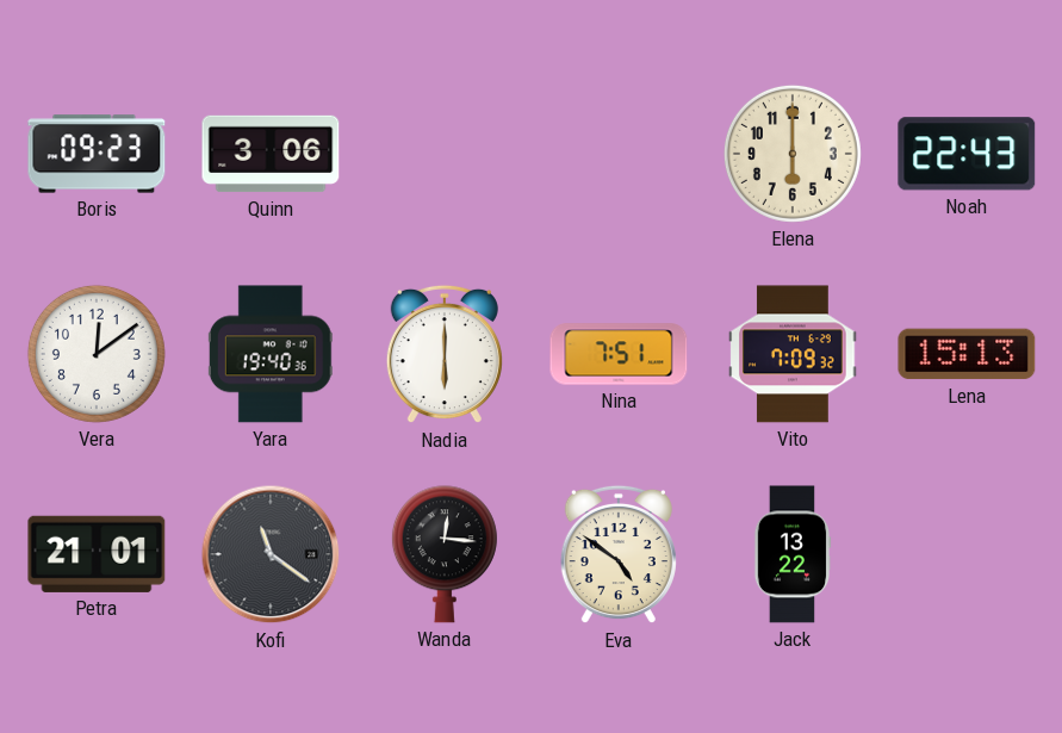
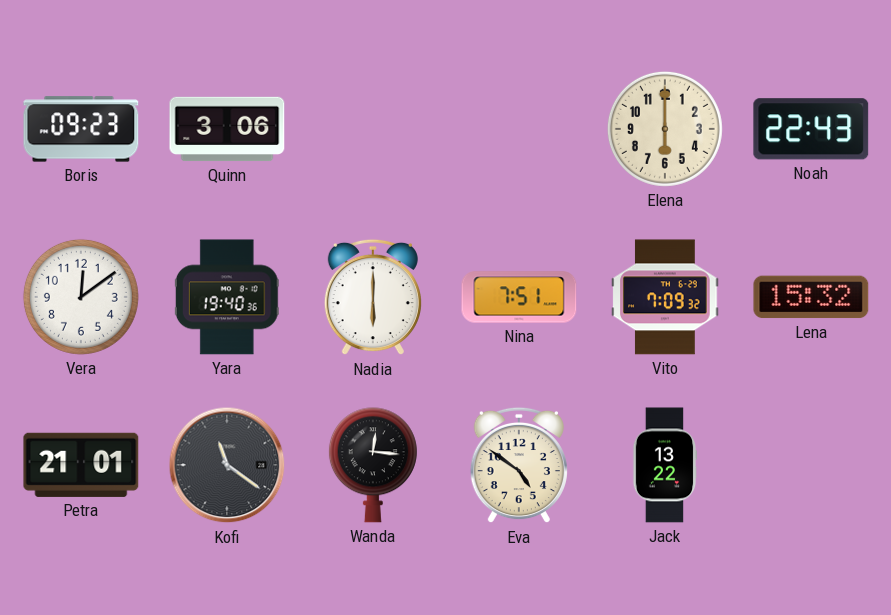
Lena: 15:13 -> 15:32 (811, 297)
